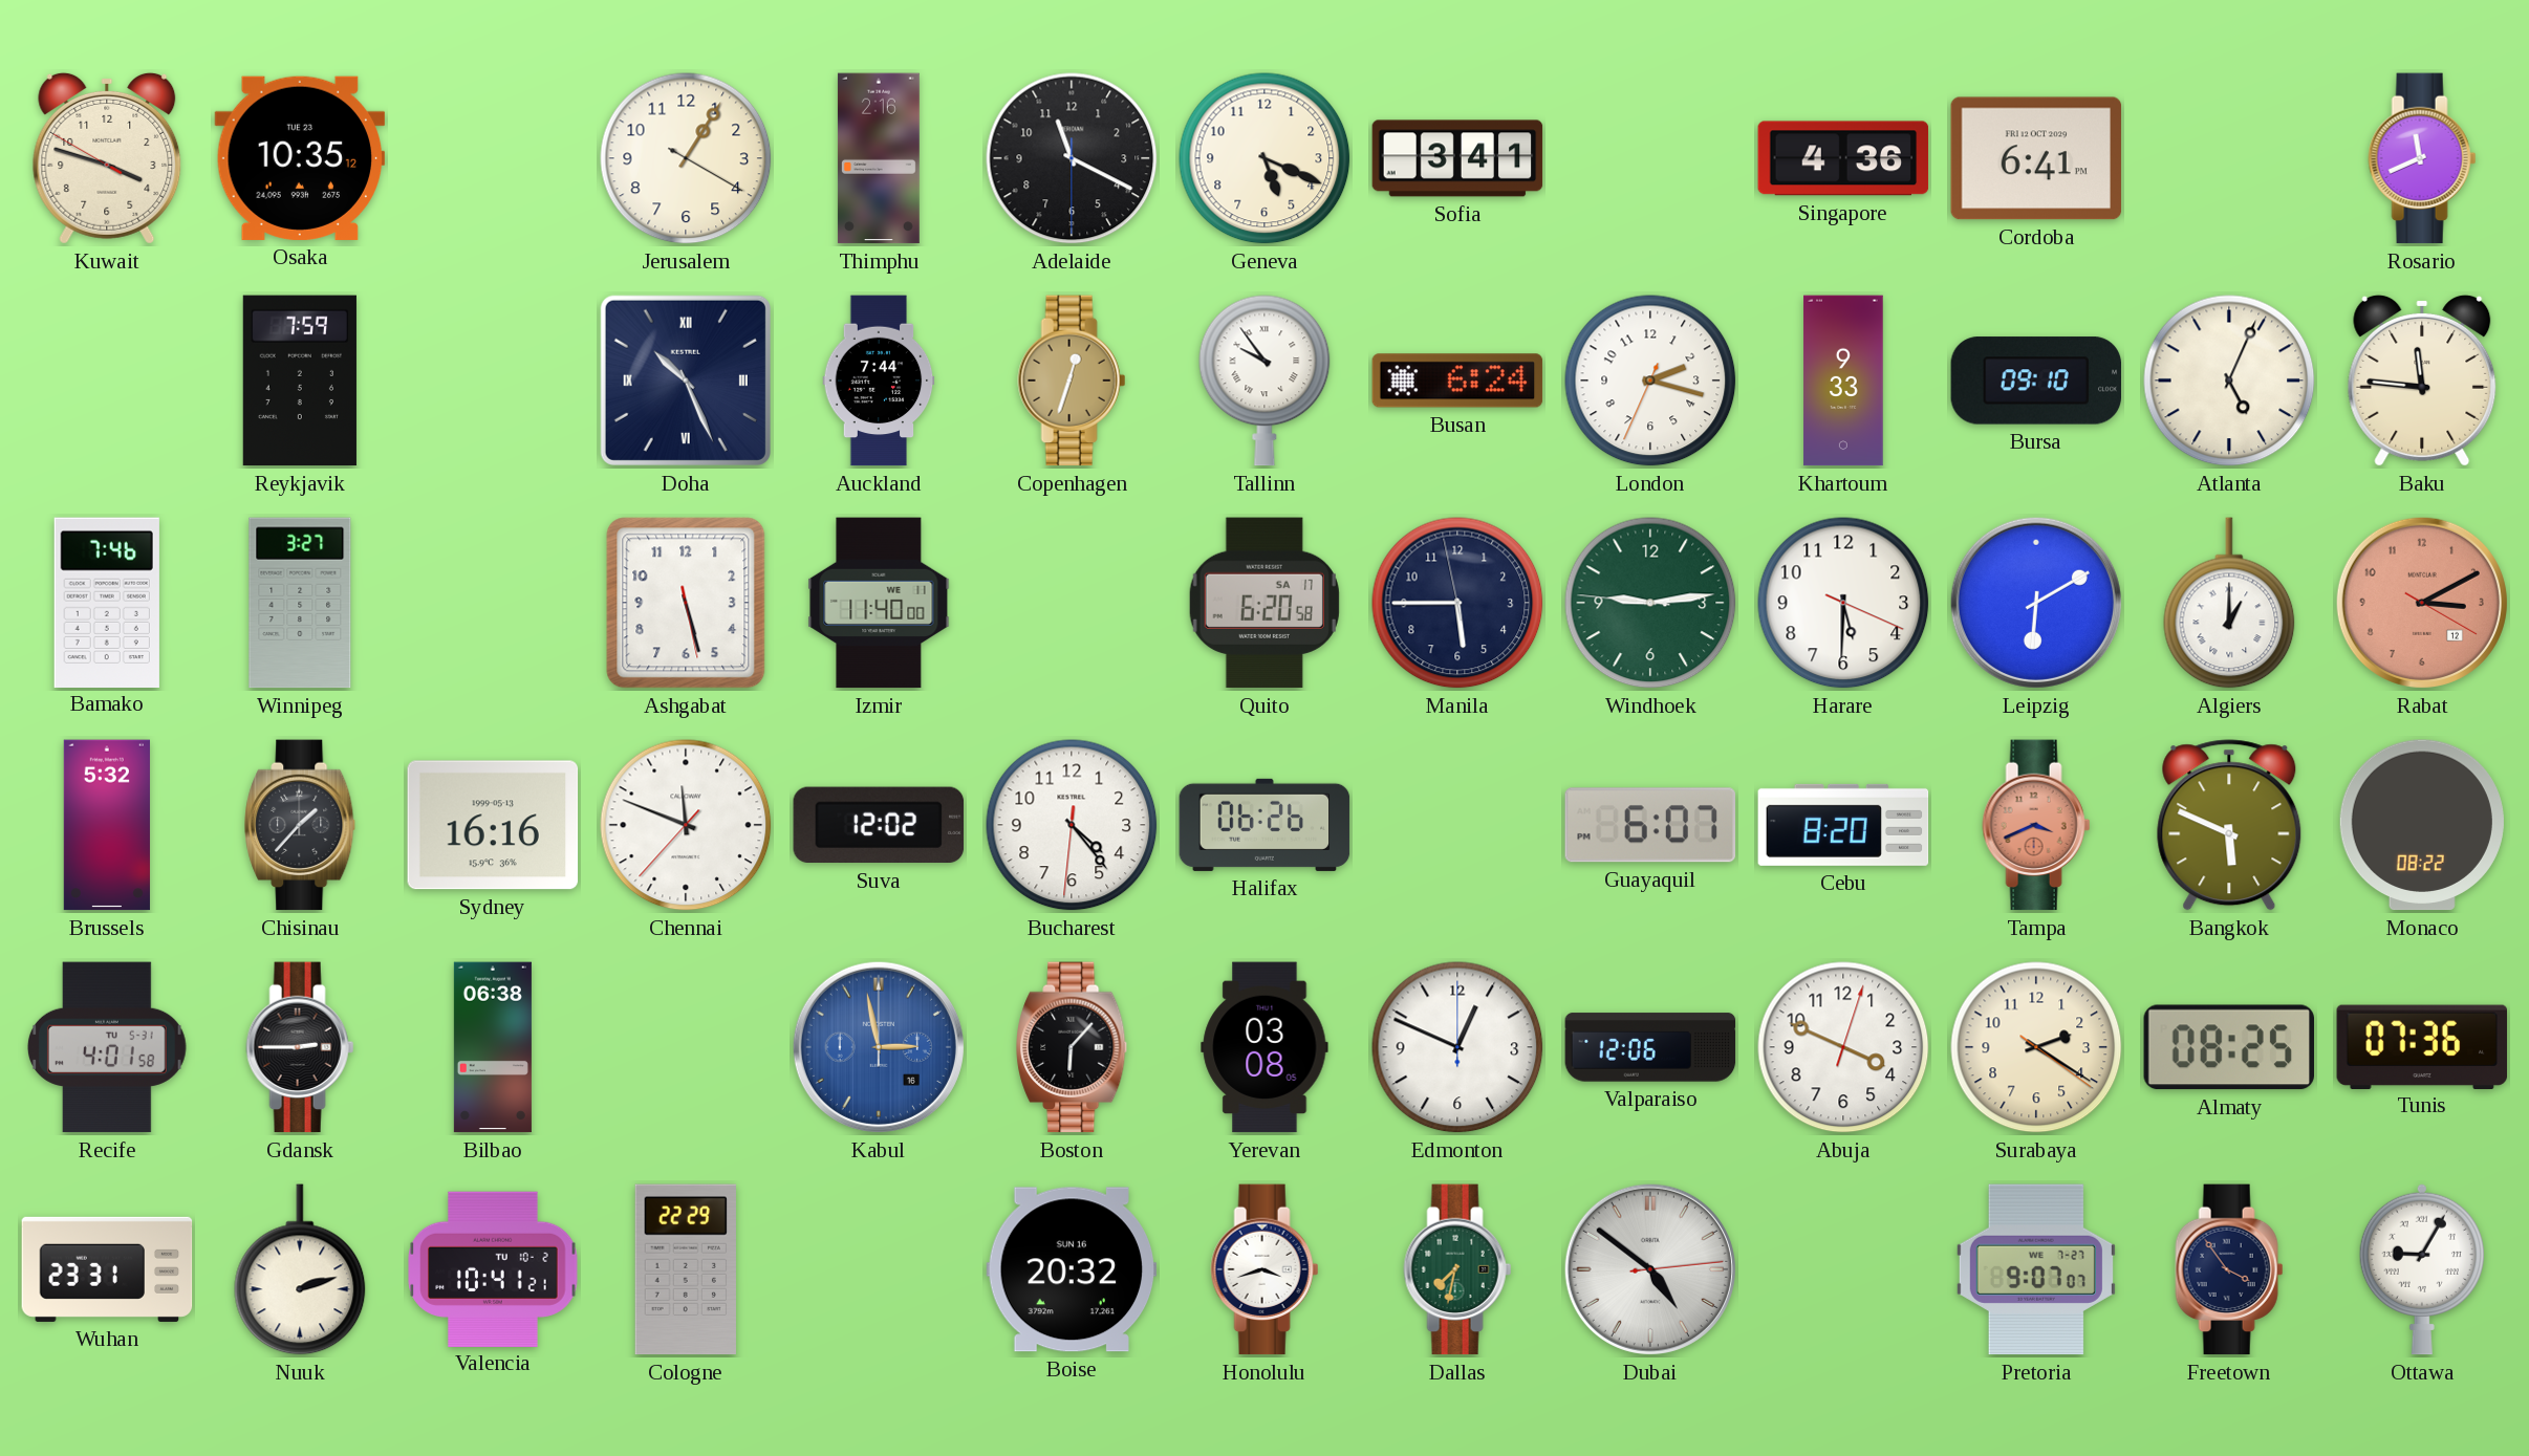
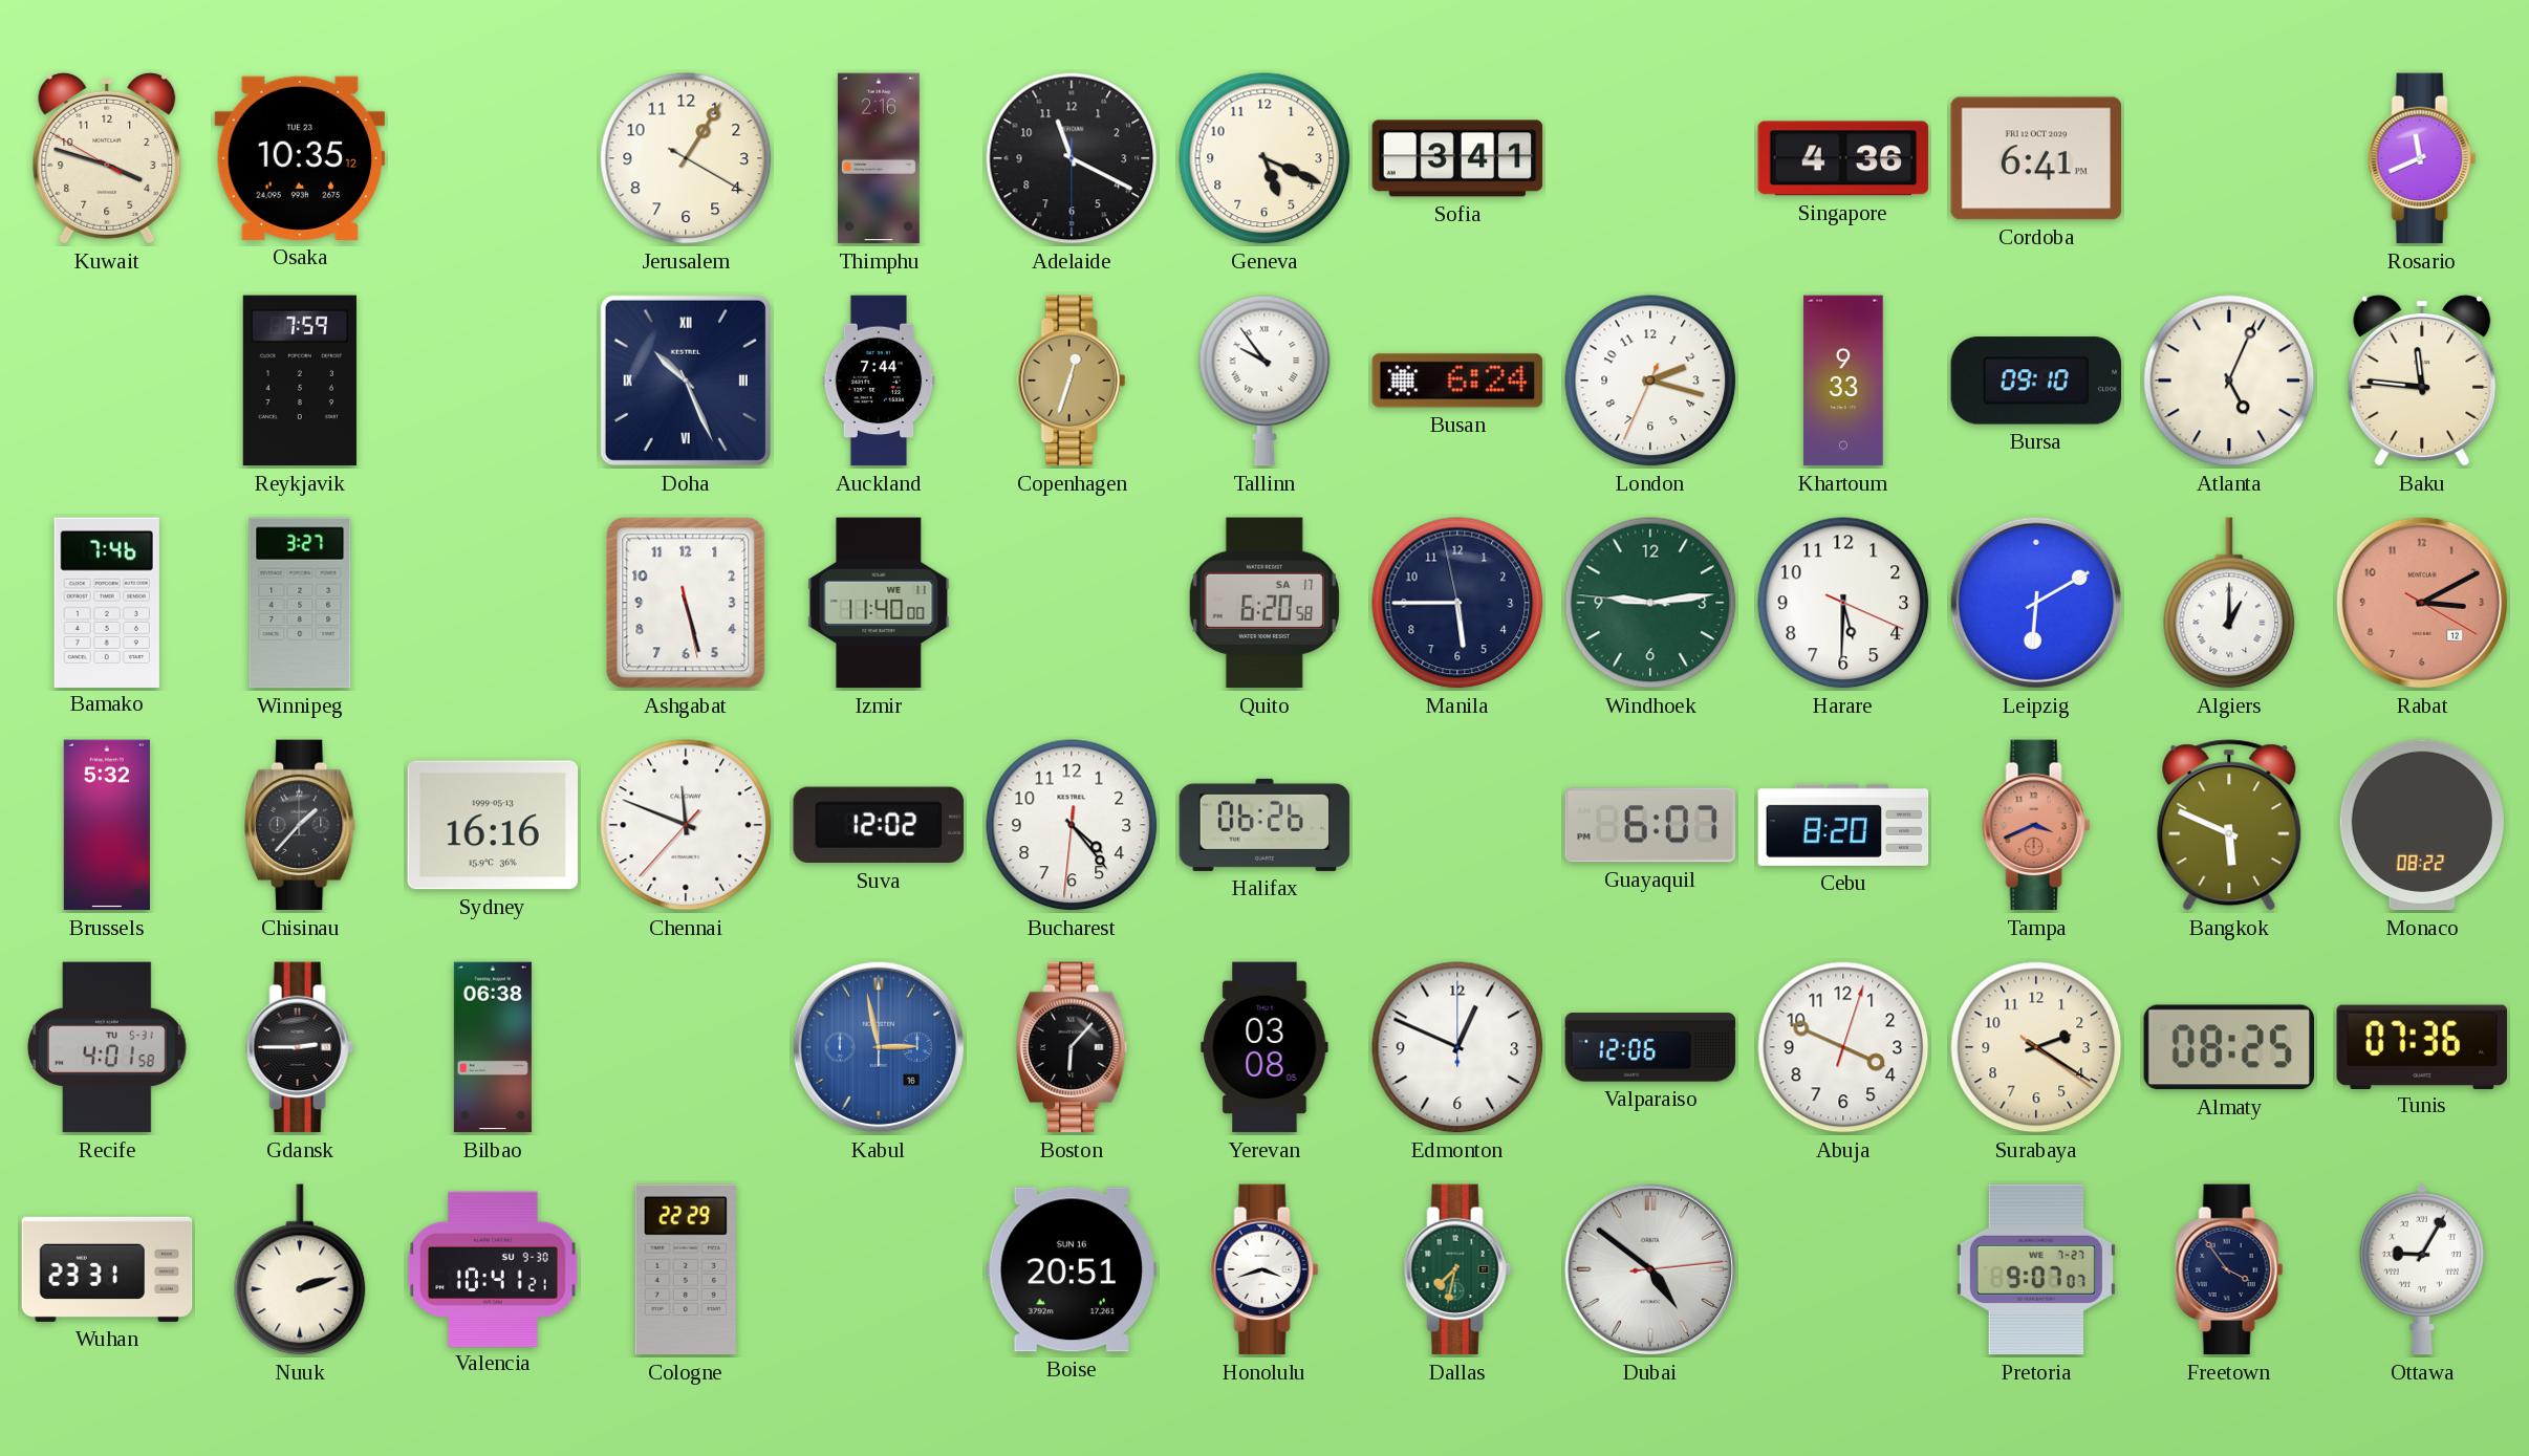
Valencia date: TU 10-2 -> SU 9-30 (493, 1268)
Boise: 20:32 -> 20:51 (1072, 1269)
